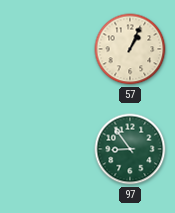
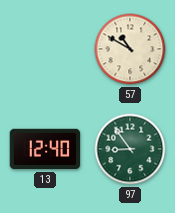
57: 1:04 -> 10:50 (130, 49)
13: none -> 12:40 (45, 149)
